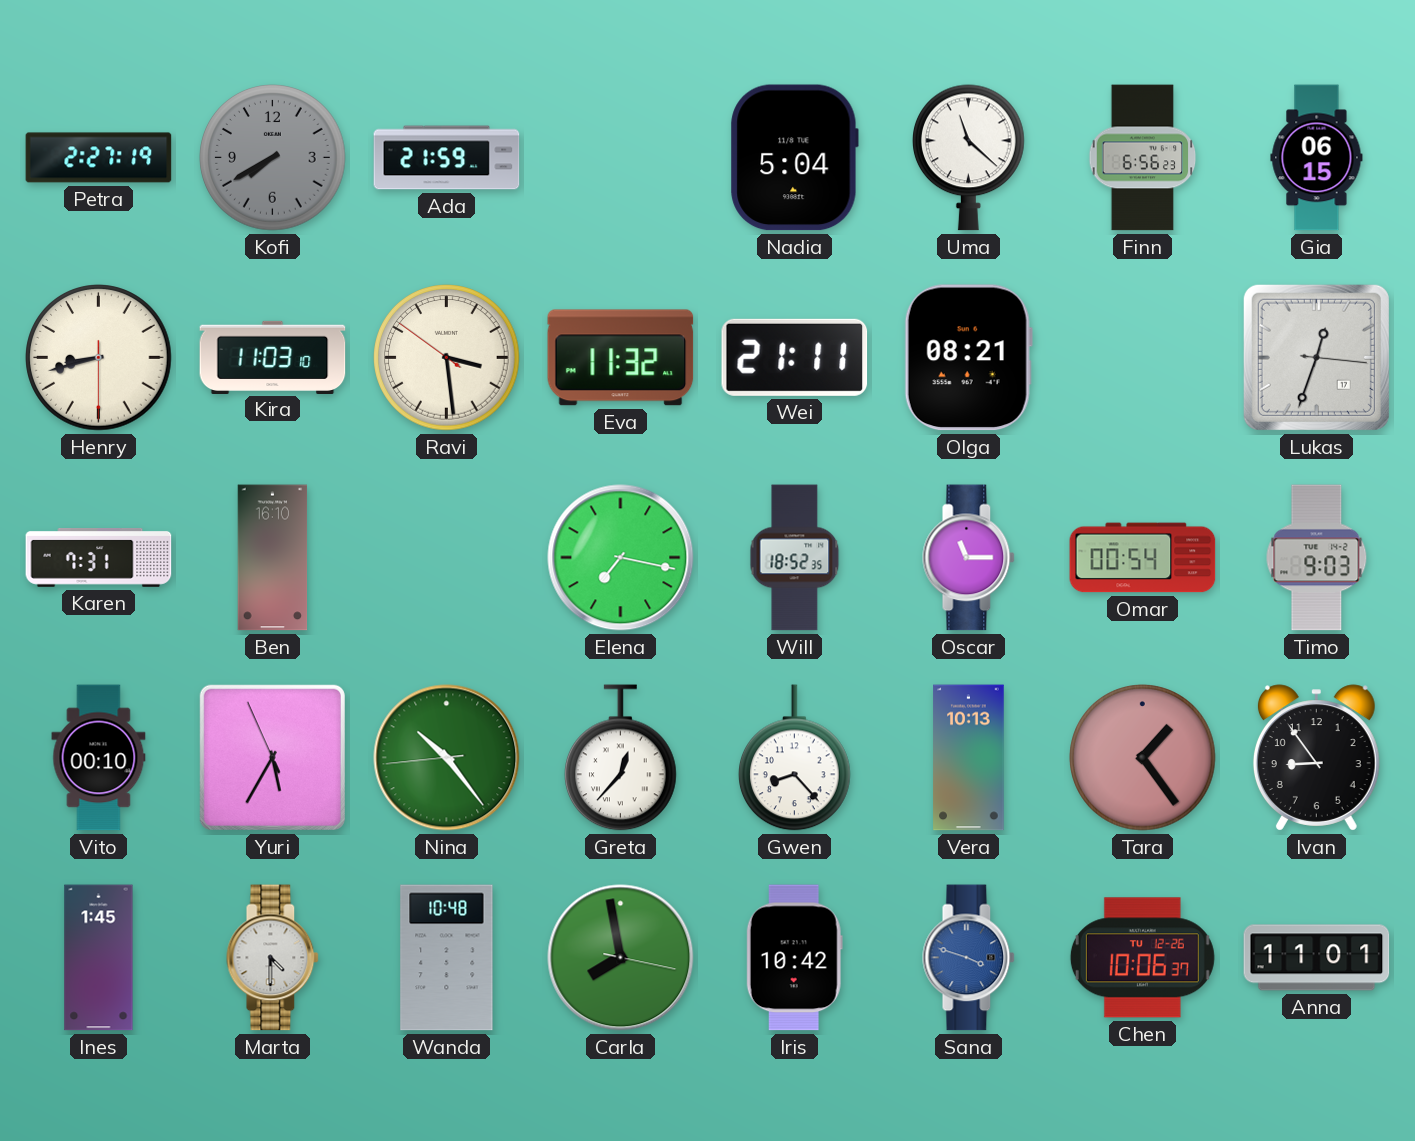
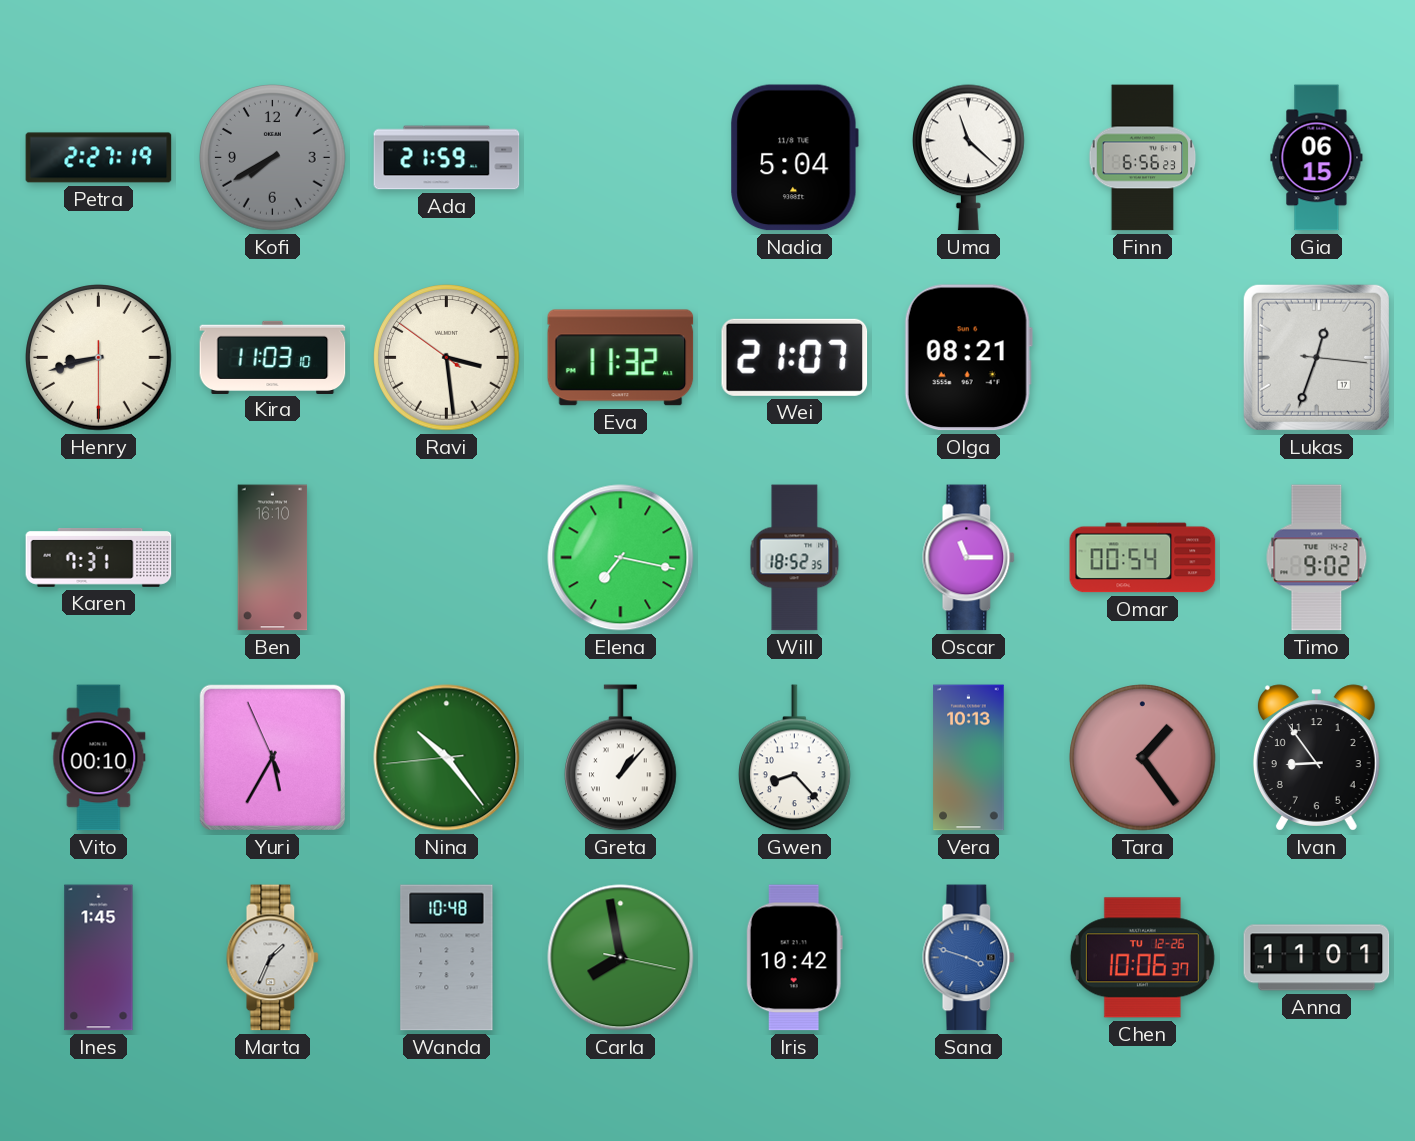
Wei: 21:11 -> 21:07 (795, 357)
Timo: 9:03 -> 9:02 (1317, 558)
Greta: 12:37 -> 1:07 (621, 758)
Marta: 4:30 -> 1:34 (273, 958)
